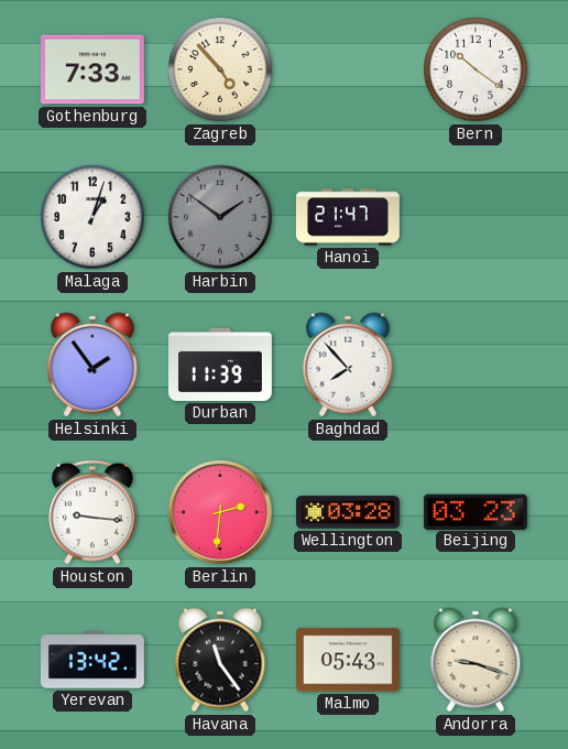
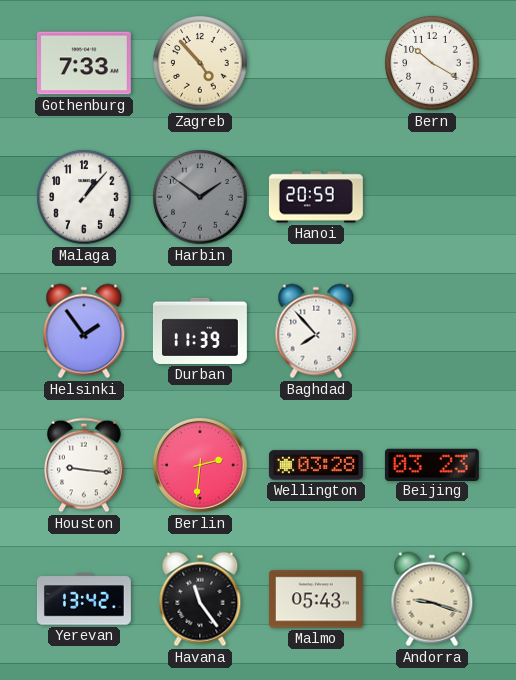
Bern: 10:21 -> 10:20 (432, 63)
Malaga: 1:03 -> 1:07 (84, 197)
Hanoi: 21:47 -> 20:59 (316, 197)
